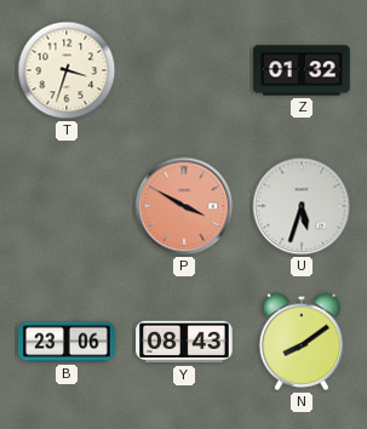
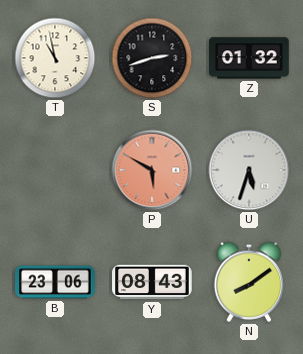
T: 3:33 -> 10:58 (55, 58)
S: none -> 2:42 (152, 58)
P: 3:50 -> 5:50 (152, 170)
